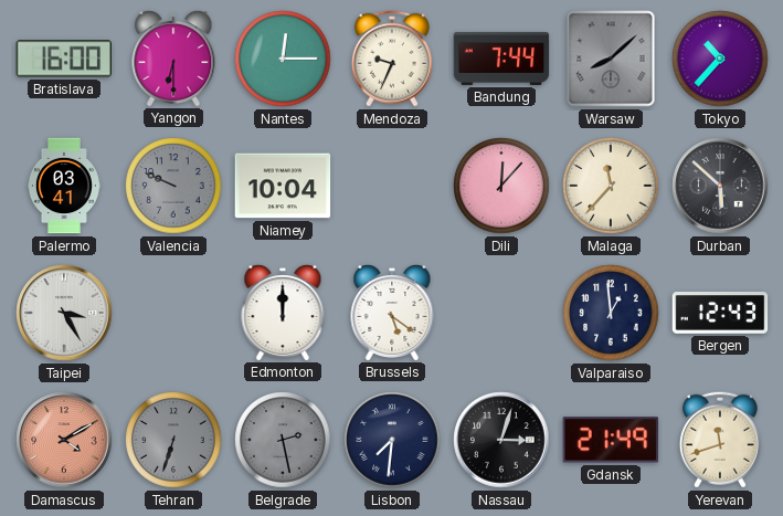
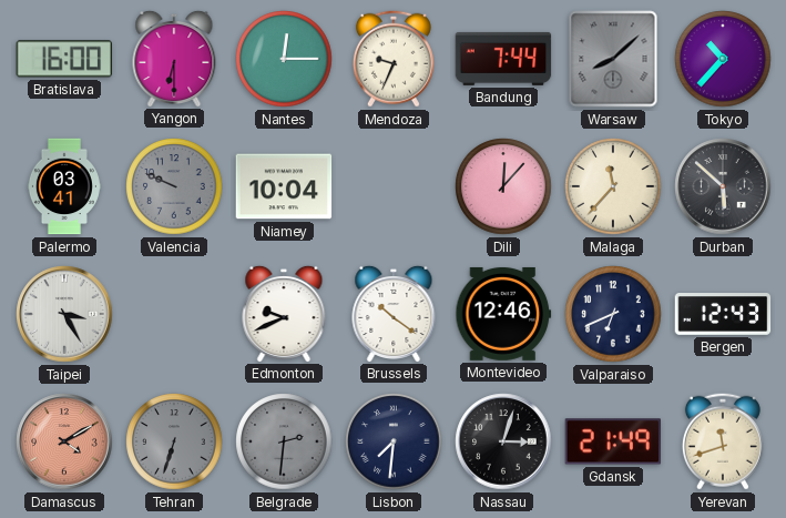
Edmonton: 12:00 -> 9:41 (284, 313)
Brussels: 5:21 -> 10:21 (394, 313)
Montevideo: none -> 12:46 (503, 314)
Valparaiso: 12:59 -> 6:41 (613, 314)
Belgrade: 2:28 -> 2:31 (284, 441)
